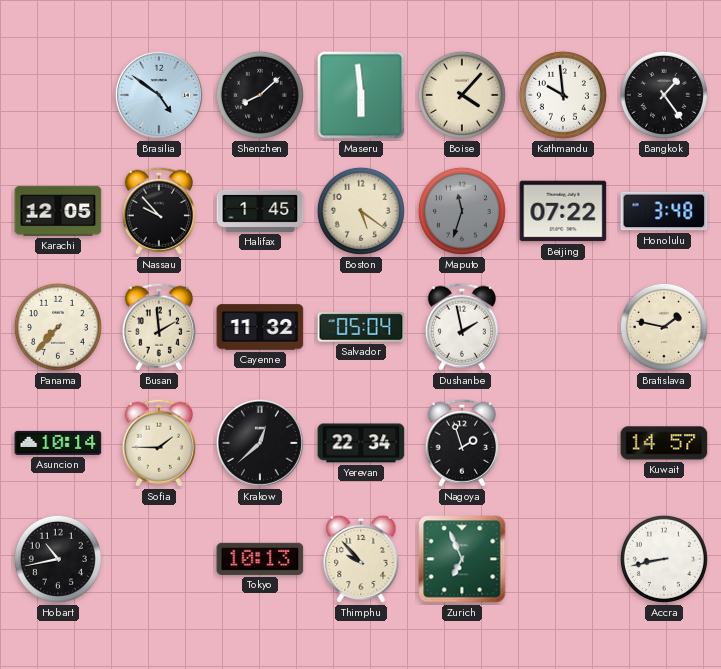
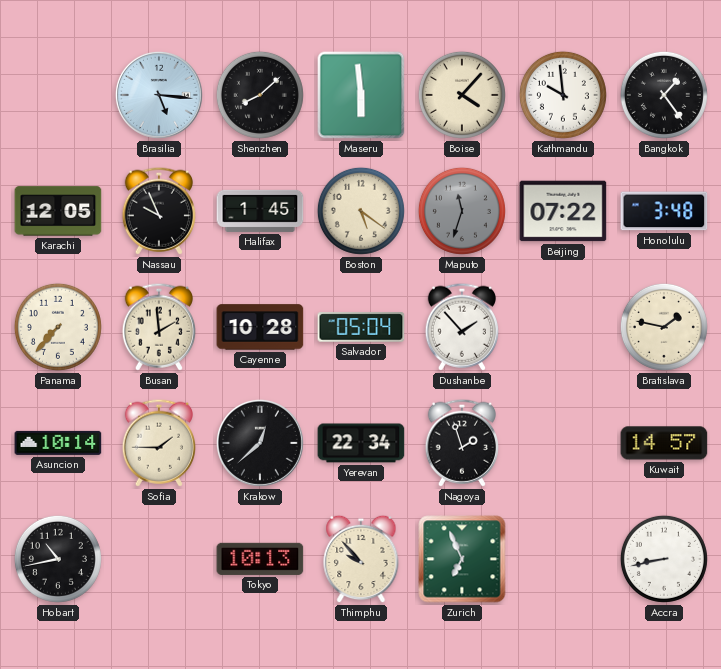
Brasilia: 4:51 -> 5:16 (159, 95)
Nassau: 9:53 -> 9:56 (158, 211)
Cayenne: 11:32 -> 10:28 (260, 327)
Dushanbe: 1:58 -> 1:53 (461, 327)
